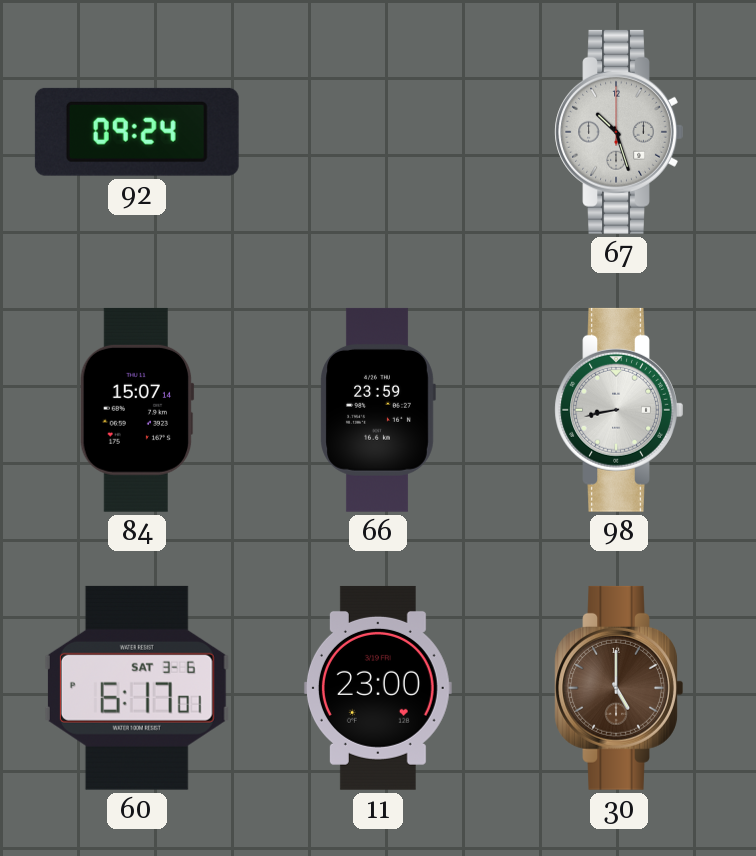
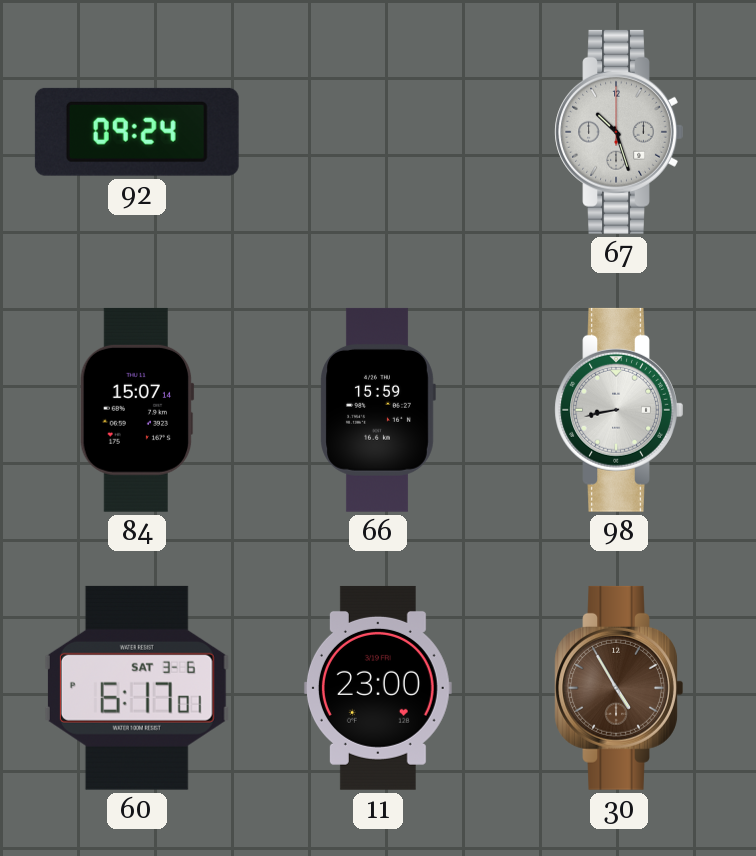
66: 23:59 -> 15:59 (378, 410)
30: 5:00 -> 4:55 (619, 688)
